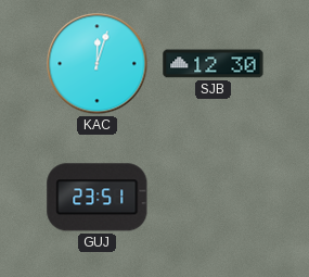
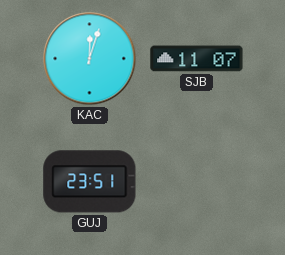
SJB: 12:30 -> 11:07 (197, 59)
